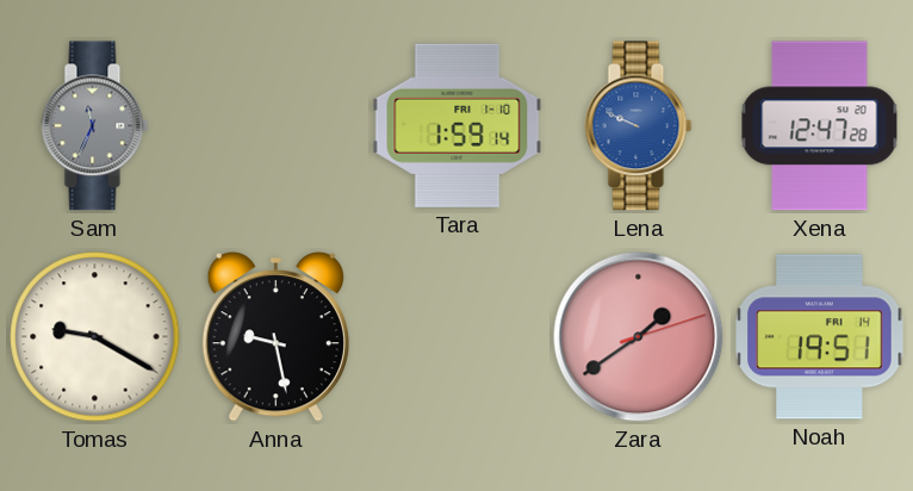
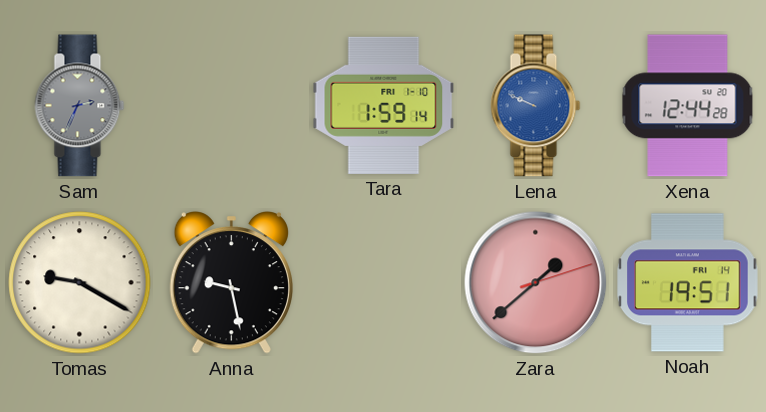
Sam: 11:34 -> 2:34 (80, 106)
Xena: 12:47 -> 12:44 (688, 106)
Zara: 1:39 -> 1:38 (536, 283)
